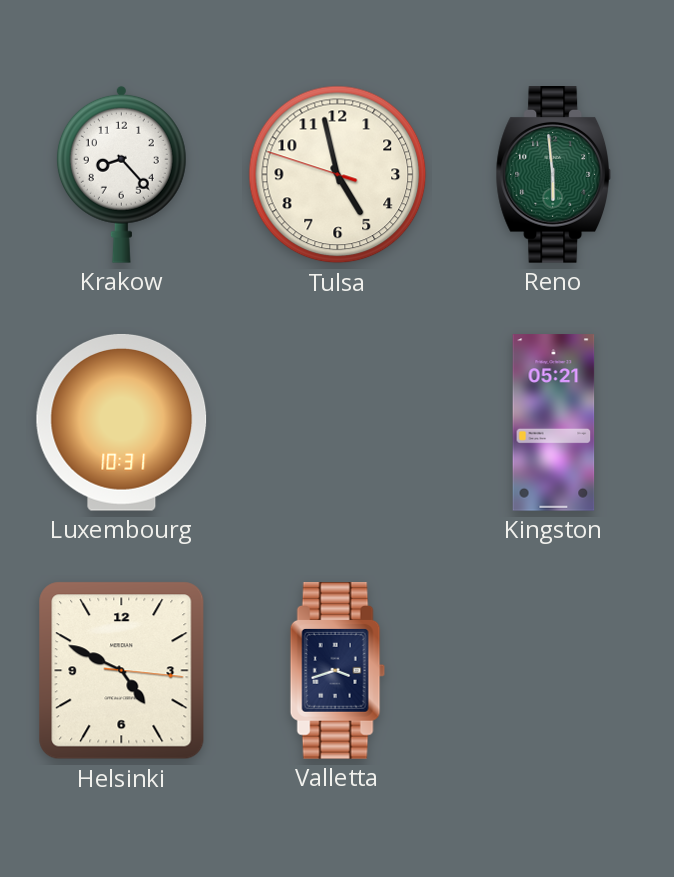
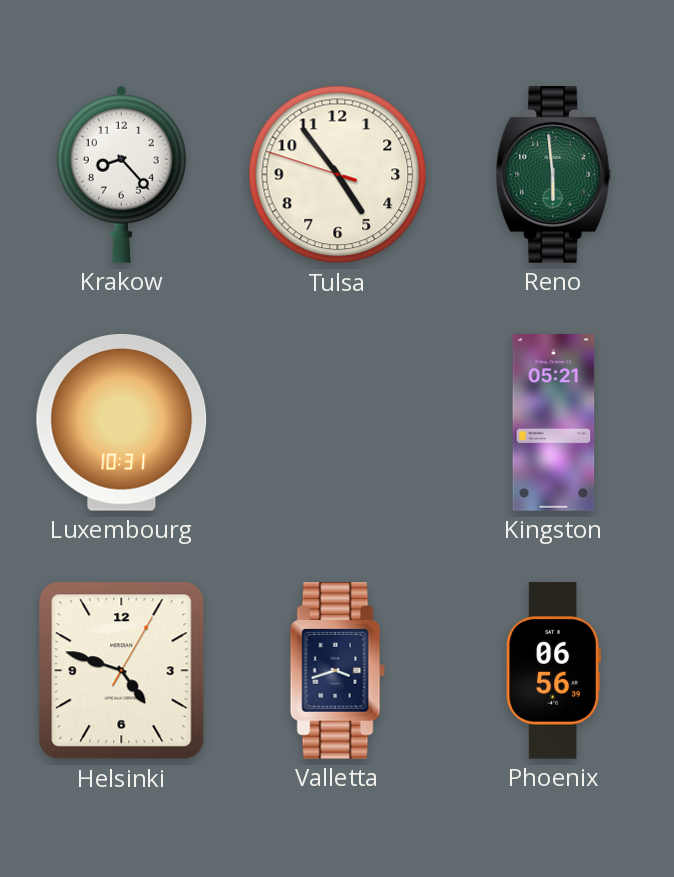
Tulsa: 4:57 -> 4:53 (338, 175)
Helsinki: 4:49 -> 4:48 (122, 671)
Phoenix: none -> 06:56 (553, 671)
